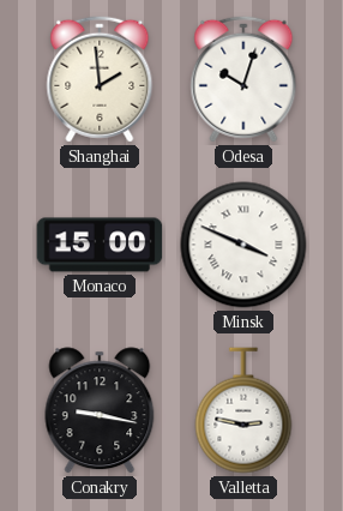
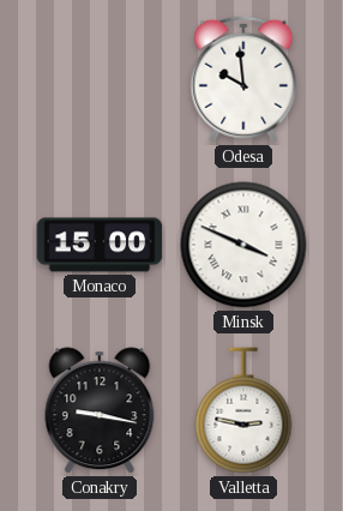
Shanghai: 1:59 -> none (100, 79)
Odesa: 10:03 -> 9:59 (243, 79)
